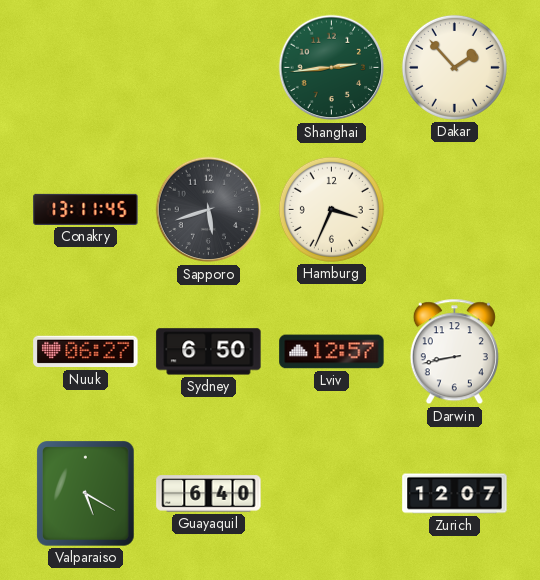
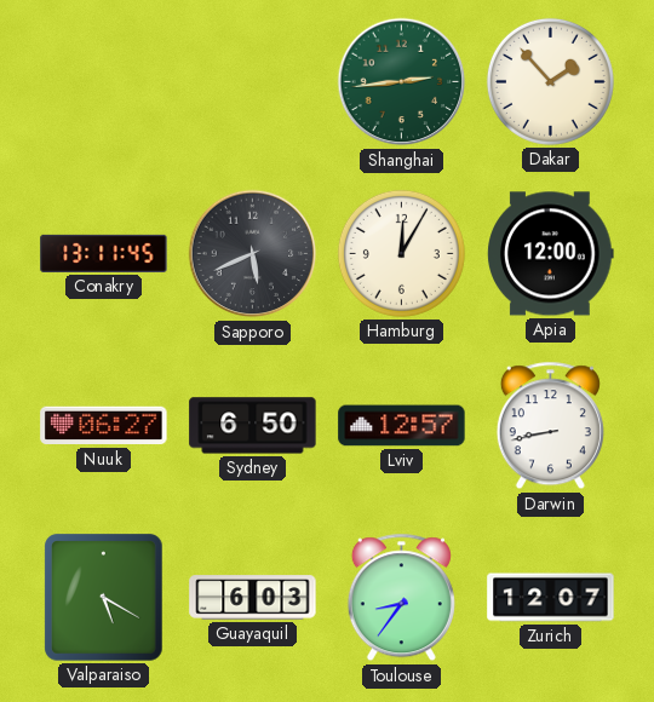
Sapporo: 5:42 -> 5:41 (253, 254)
Hamburg: 3:34 -> 12:05 (401, 253)
Apia: none -> 12:00 (551, 254)
Guayaquil: 6:40 -> 6:03 (253, 598)
Toulouse: none -> 8:36 (401, 598)
